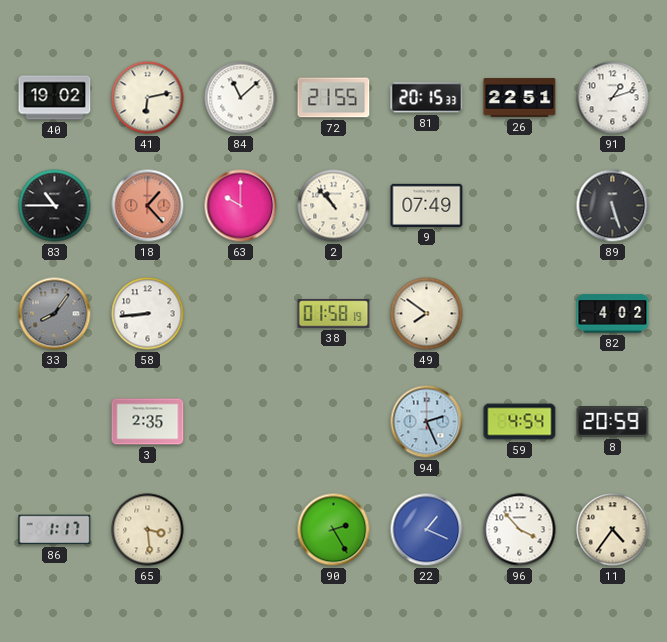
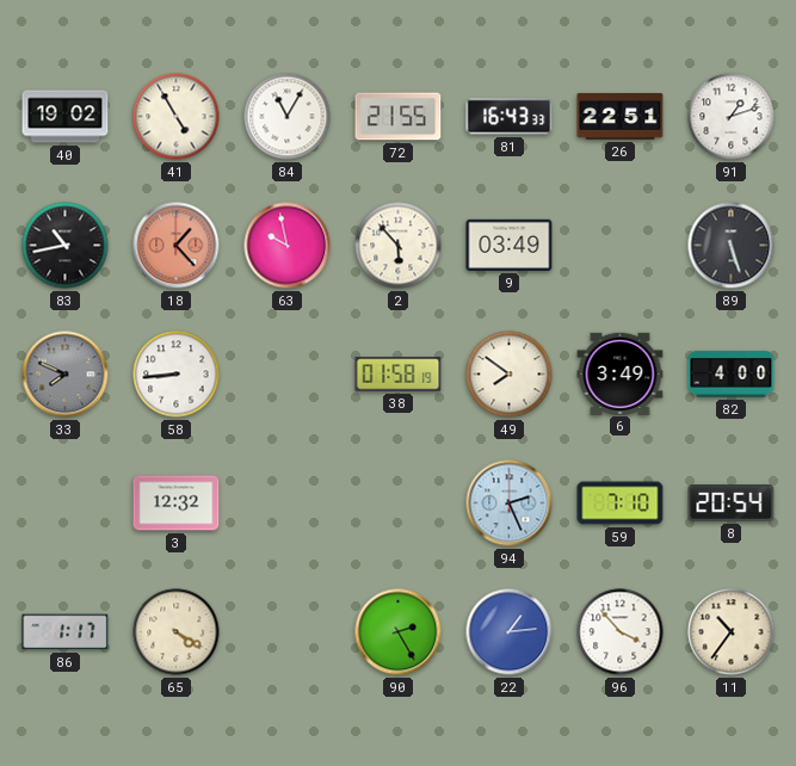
41: 6:13 -> 4:55 (177, 117)
84: 11:08 -> 11:05 (288, 117)
81: 20:15 -> 16:43 (510, 117)
83: 10:45 -> 10:43 (66, 246)
63: 10:00 -> 9:58 (288, 246)
2: 10:53 -> 5:53 (399, 246)
9: 07:49 -> 03:49 (510, 245)
33: 8:06 -> 7:49 (66, 375)
6: none -> 3:49 (621, 373)
82: 4:02 -> 4:00 (732, 375)
3: 2:35 -> 12:32 (177, 504)
59: 4:54 -> 7:10 (621, 504)
8: 20:59 -> 20:54 (732, 504)
65: 3:29 -> 4:20 (177, 632)
22: 1:19 -> 1:14 (510, 632)
11: 4:36 -> 10:36 (732, 632)
